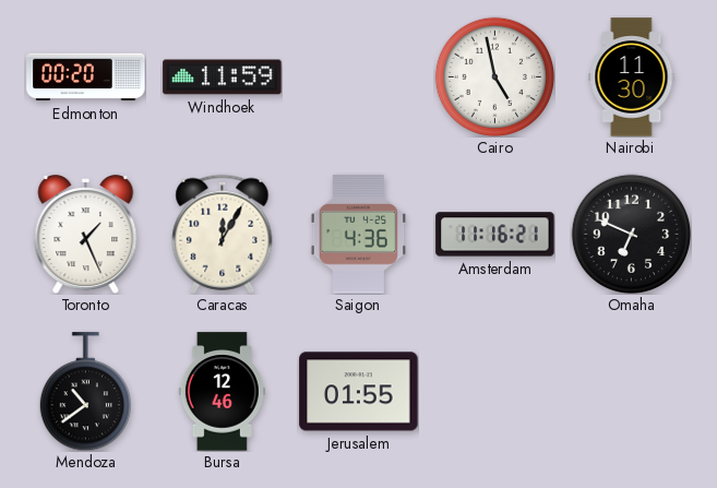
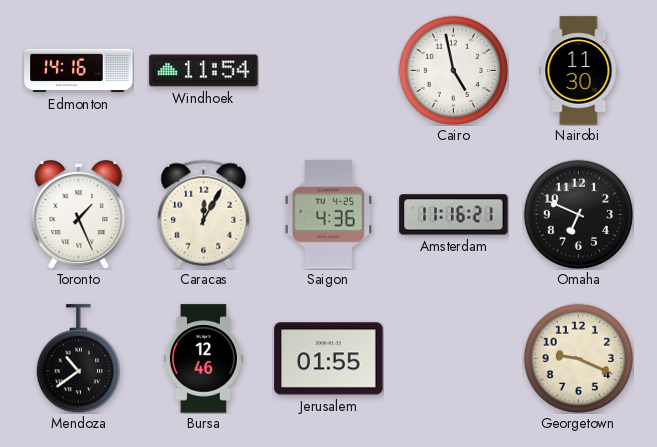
Edmonton: 00:20 -> 14:16 (79, 71)
Windhoek: 11:59 -> 11:54 (204, 71)
Georgetown: none -> 9:19 (578, 358)
